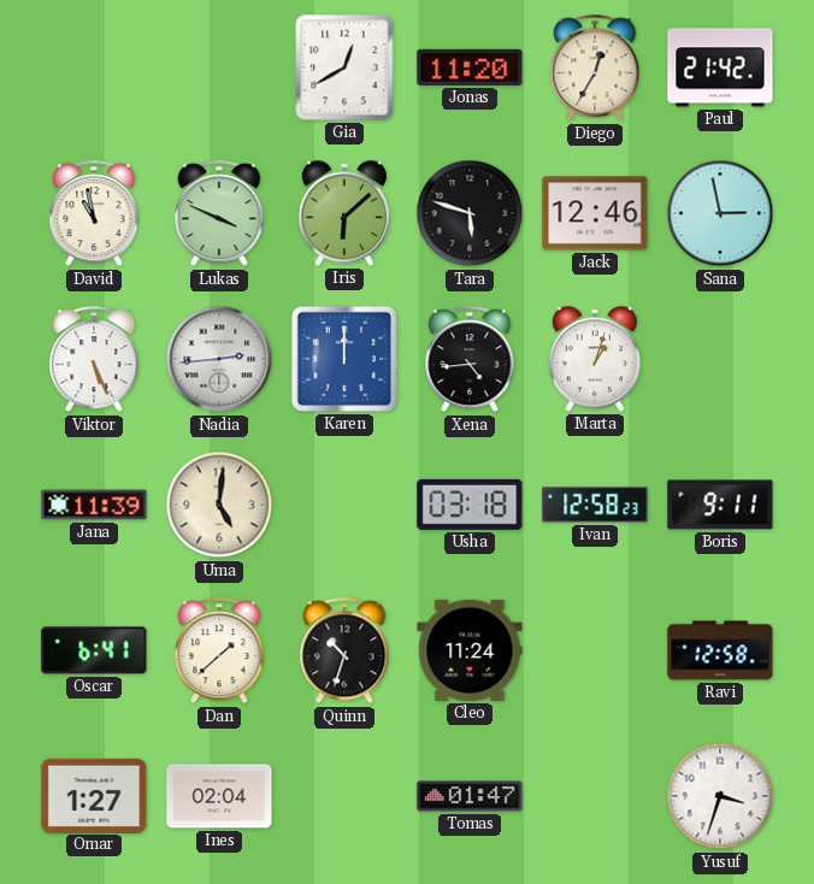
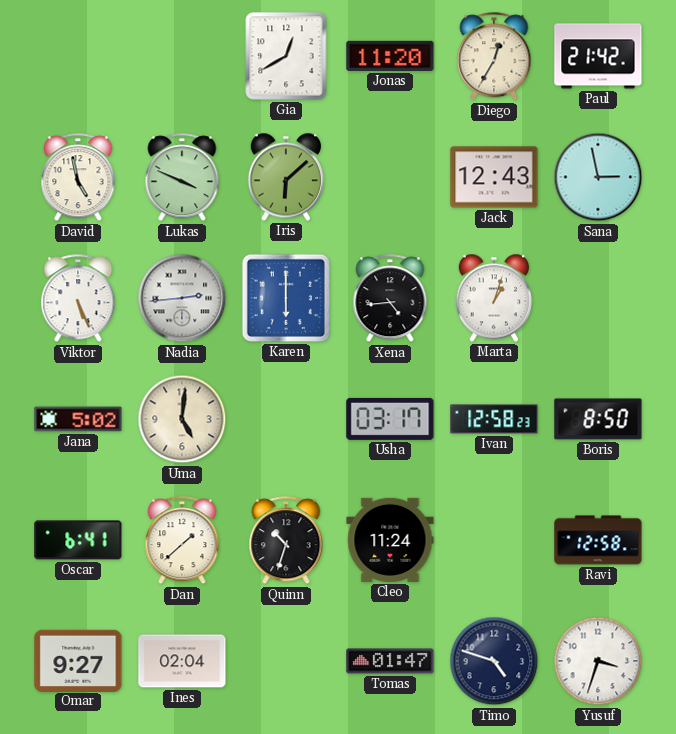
David: 10:58 -> 4:58 (78, 178)
Tara: 5:48 -> none (470, 213)
Jack: 12:46 -> 12:43 (494, 177)
Karen: 12:00 -> 6:00 (286, 298)
Jana: 11:39 -> 5:02 (78, 419)
Usha: 03:18 -> 03:17 (390, 419)
Boris: 9:11 -> 8:50 (598, 419)
Omar: 1:27 -> 9:27 (78, 660)
Timo: none -> 4:48 (494, 661)
